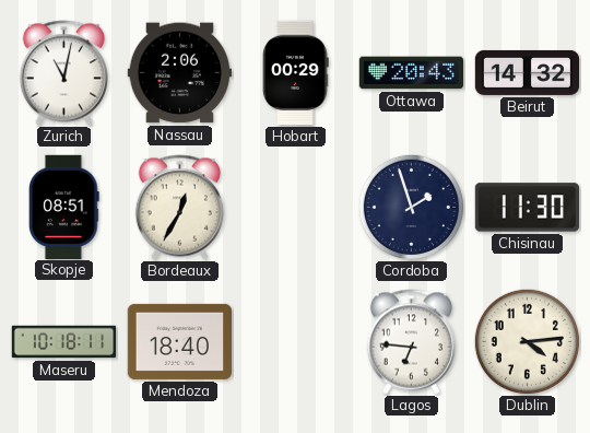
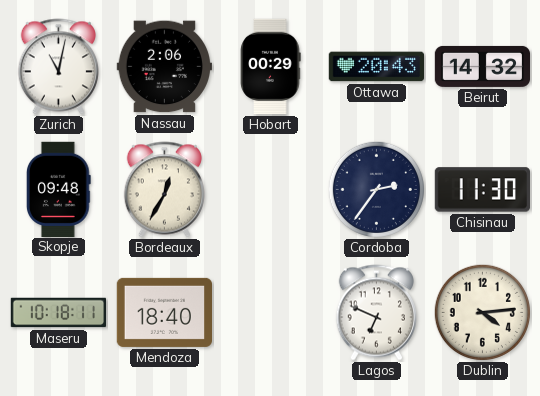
Skopje: 08:51 -> 09:48 (59, 189)
Cordoba: 1:57 -> 2:36 (376, 189)
Lagos: 6:46 -> 6:49 (376, 313)
